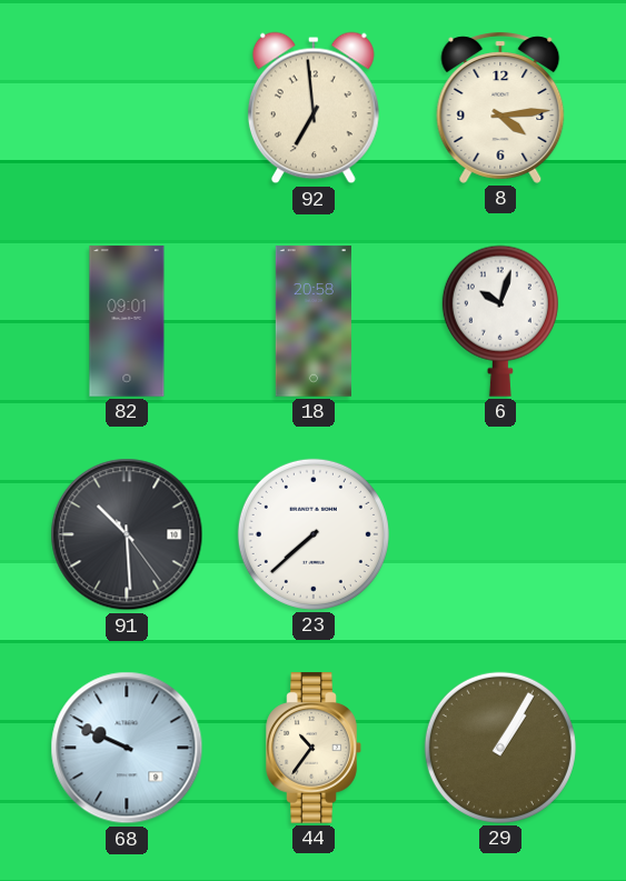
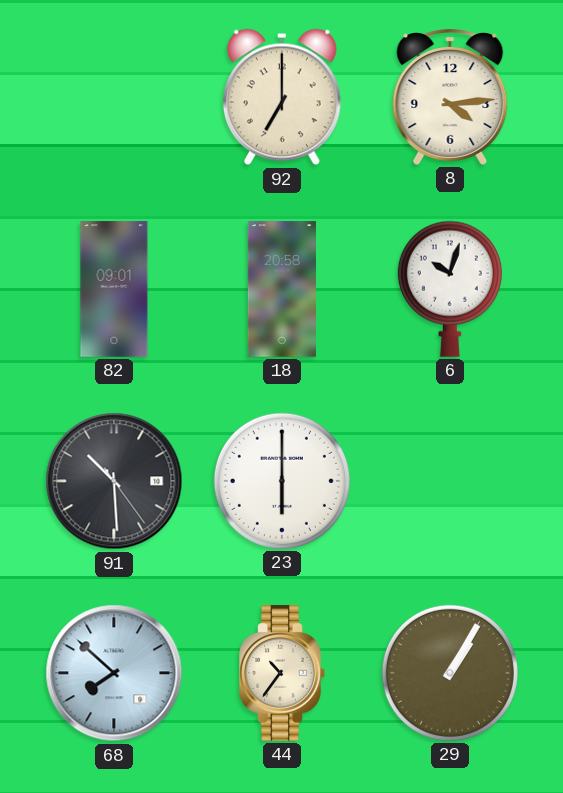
92: 6:59 -> 7:00 (282, 97)
23: 7:38 -> 6:00 (282, 481)
68: 9:49 -> 7:52 (114, 673)
